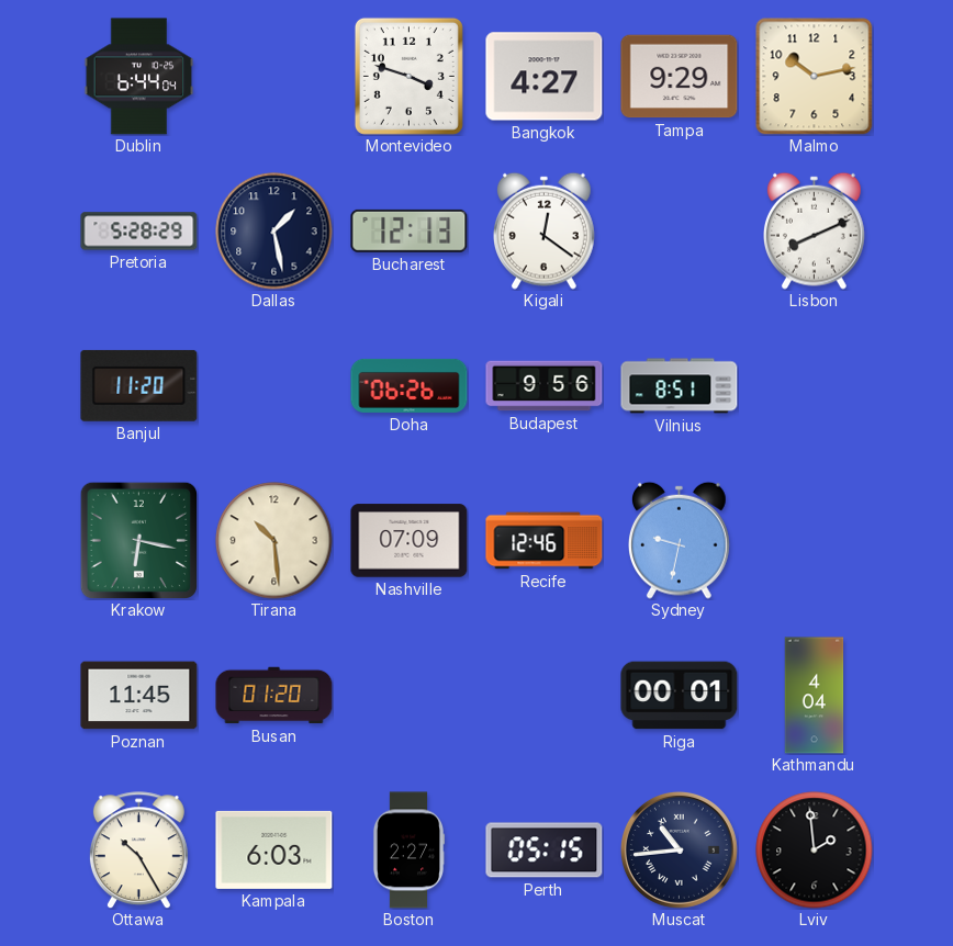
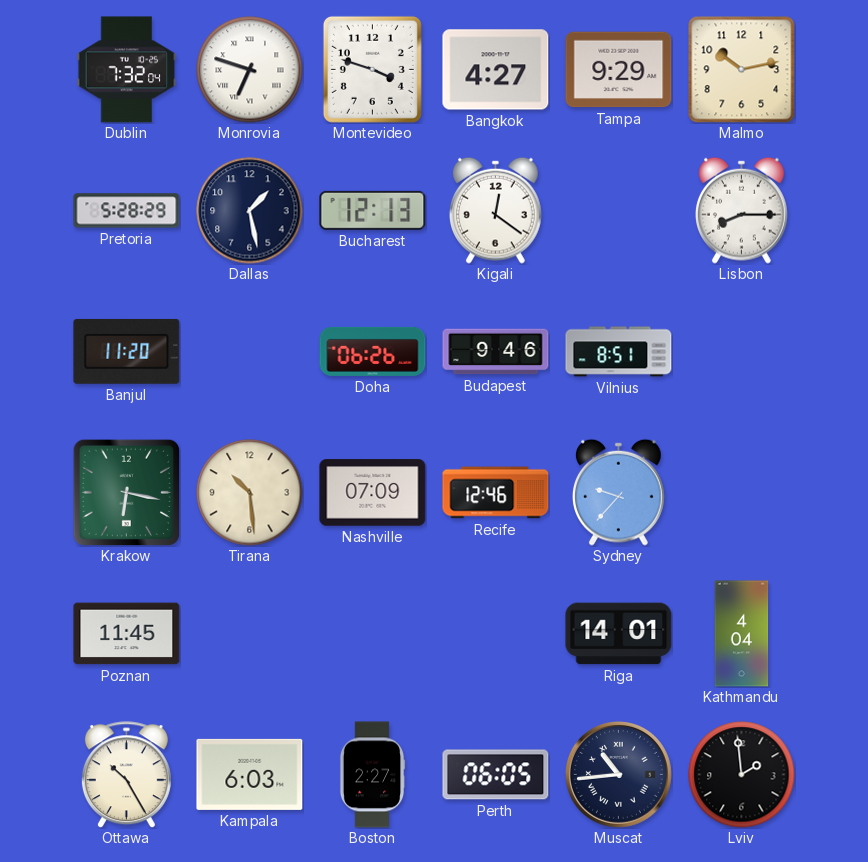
Dublin: 6:44 -> 7:32 (127, 70)
Monrovia: none -> 6:48 (250, 70)
Lisbon: 8:11 -> 8:15 (742, 210)
Budapest: 9:56 -> 9:46 (496, 352)
Sydney: 9:32 -> 9:37 (619, 492)
Busan: 01:20 -> none (274, 696)
Riga: 00:01 -> 14:01 (619, 634)
Perth: 05:15 -> 06:05 (496, 775)
